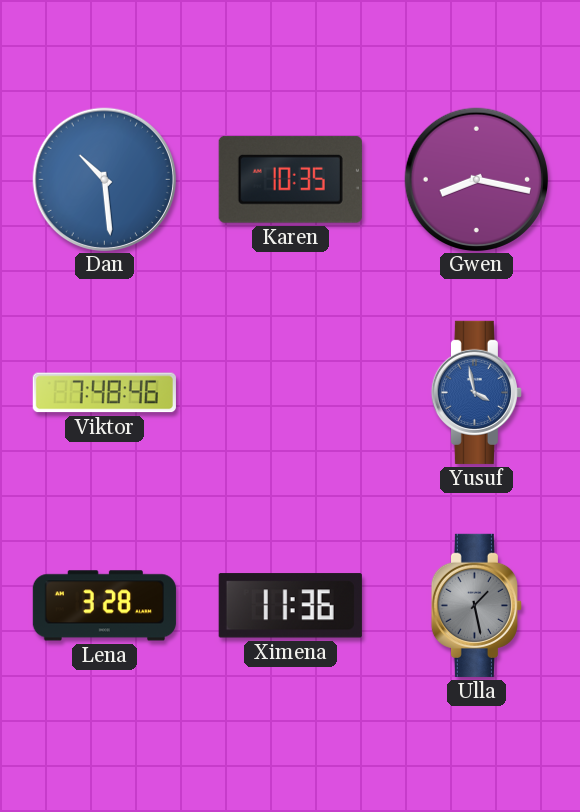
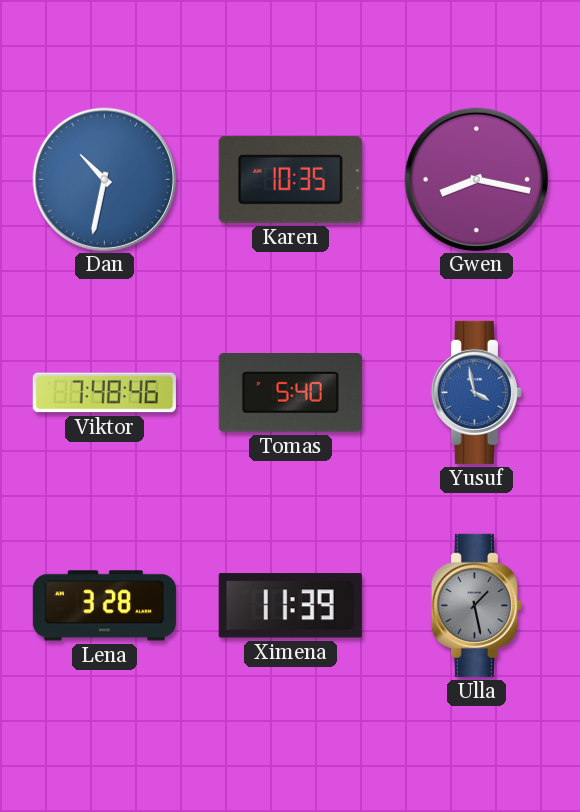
Dan: 10:29 -> 10:32 (104, 179)
Tomas: none -> 5:40 (290, 393)
Ximena: 11:36 -> 11:39 (290, 606)
